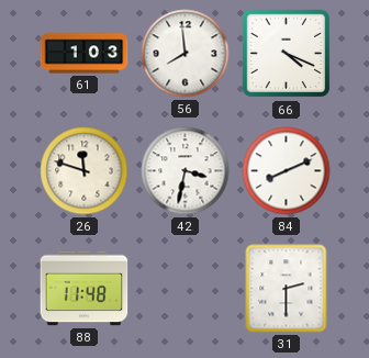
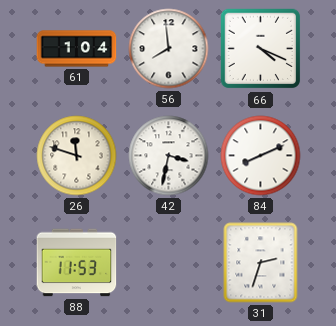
61: 1:03 -> 1:04 (77, 49)
88: 11:48 -> 11:53 (77, 263)
31: 2:30 -> 2:33 (261, 263)
